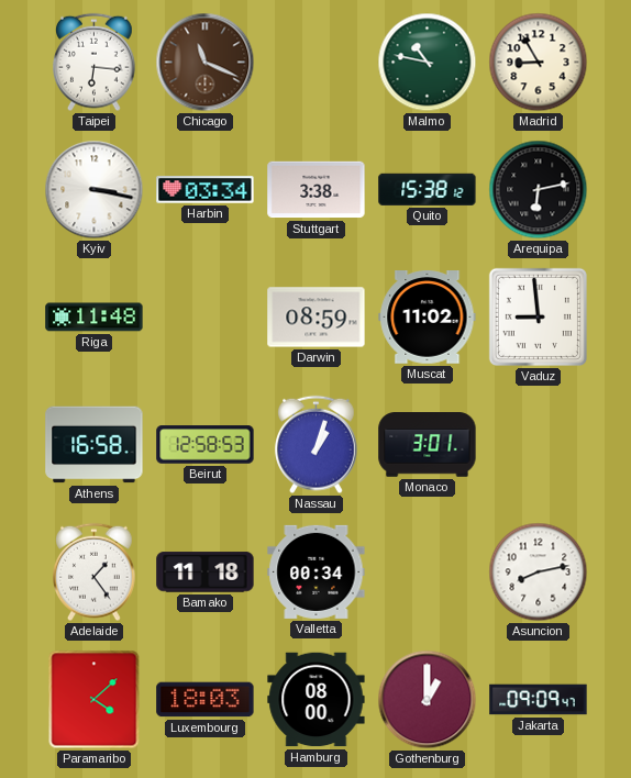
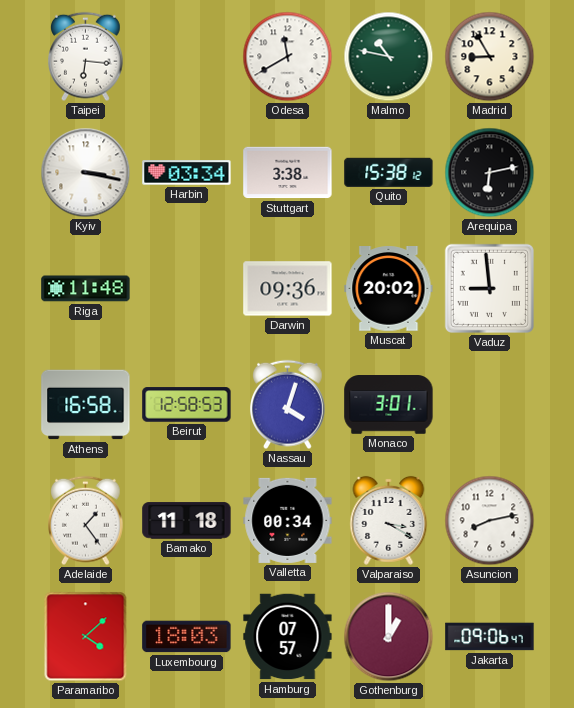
Chicago: 11:19 -> none (206, 63)
Odesa: none -> 11:40 (288, 57)
Darwin: 08:59 -> 09:36 (288, 289)
Muscat: 11:02 -> 20:02 (389, 289)
Nassau: 1:03 -> 4:03 (288, 405)
Valparaiso: none -> 3:20 (389, 520)
Hamburg: 08:00 -> 07:57 (288, 637)
Jakarta: 09:09 -> 09:06 (490, 637)
